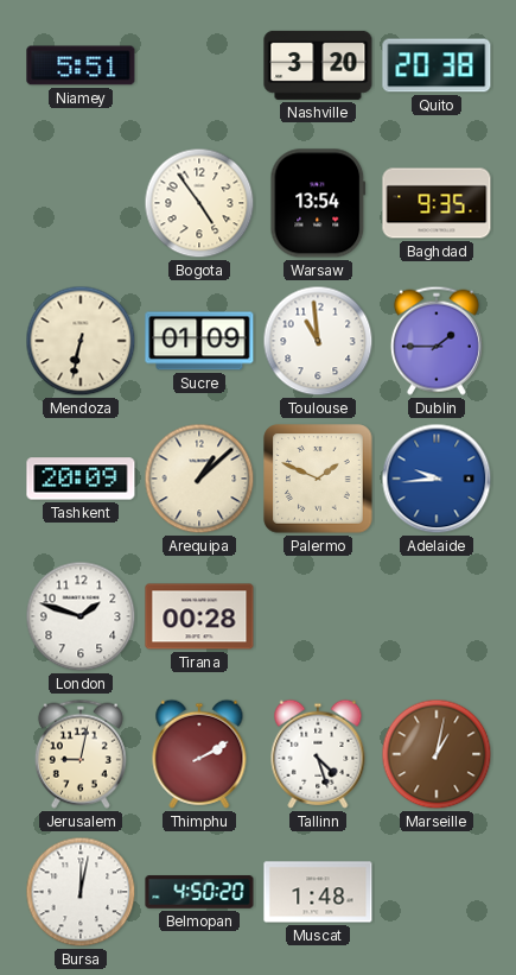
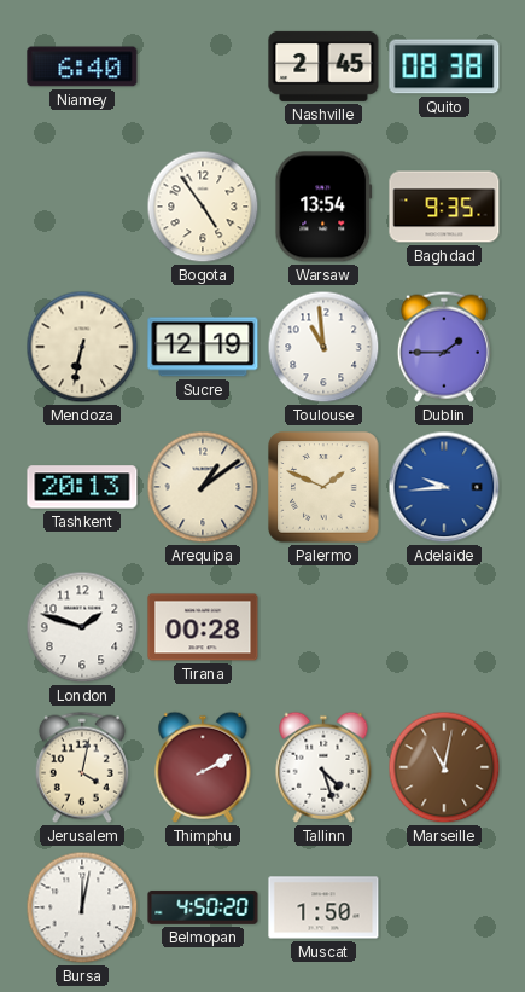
Niamey: 5:51 -> 6:40 (82, 66)
Nashville: 3:20 -> 2:45 (323, 66)
Quito: 20:38 -> 08:38 (444, 66)
Sucre: 01:09 -> 12:19 (203, 347)
Tashkent: 20:09 -> 20:13 (82, 487)
Arequipa: 1:08 -> 1:09 (203, 487)
Jerusalem: 9:02 -> 4:02 (82, 767)
Marseille: 1:02 -> 11:02 (444, 767)
Muscat: 1:48 -> 1:50 (323, 907)
